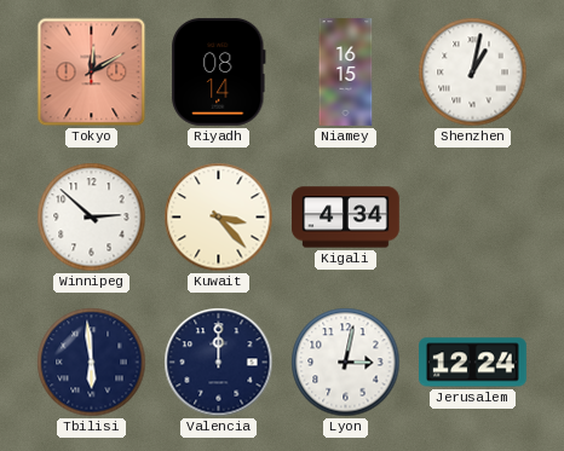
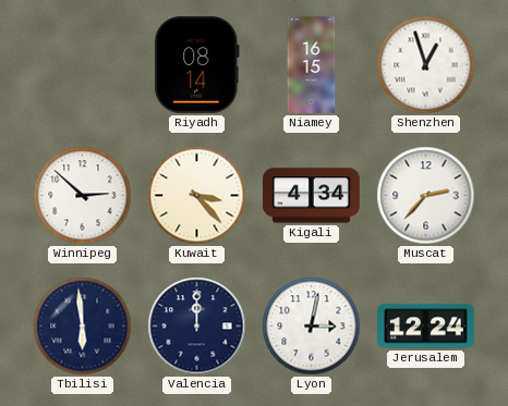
Tokyo: 12:10 -> none (92, 73)
Shenzhen: 1:02 -> 12:57 (426, 65)
Muscat: none -> 2:37 (426, 196)
